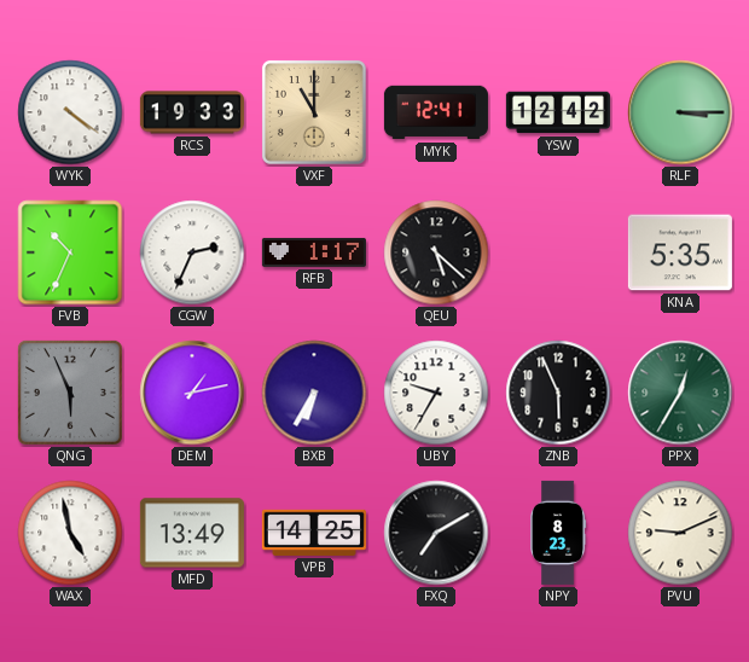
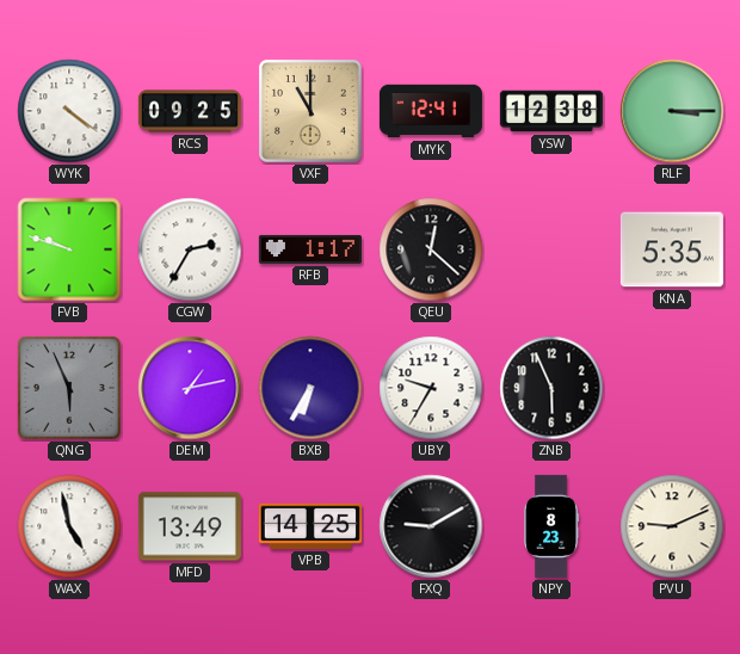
RCS: 19:33 -> 09:25 (190, 111)
YSW: 12:42 -> 12:38 (551, 111)
FVB: 10:34 -> 9:48 (69, 249)
CGW: 2:34 -> 2:35 (190, 249)
QEU: 5:22 -> 12:22 (431, 249)
PPX: 12:35 -> none (680, 393)
FXQ: 7:10 -> 9:10 (431, 526)
